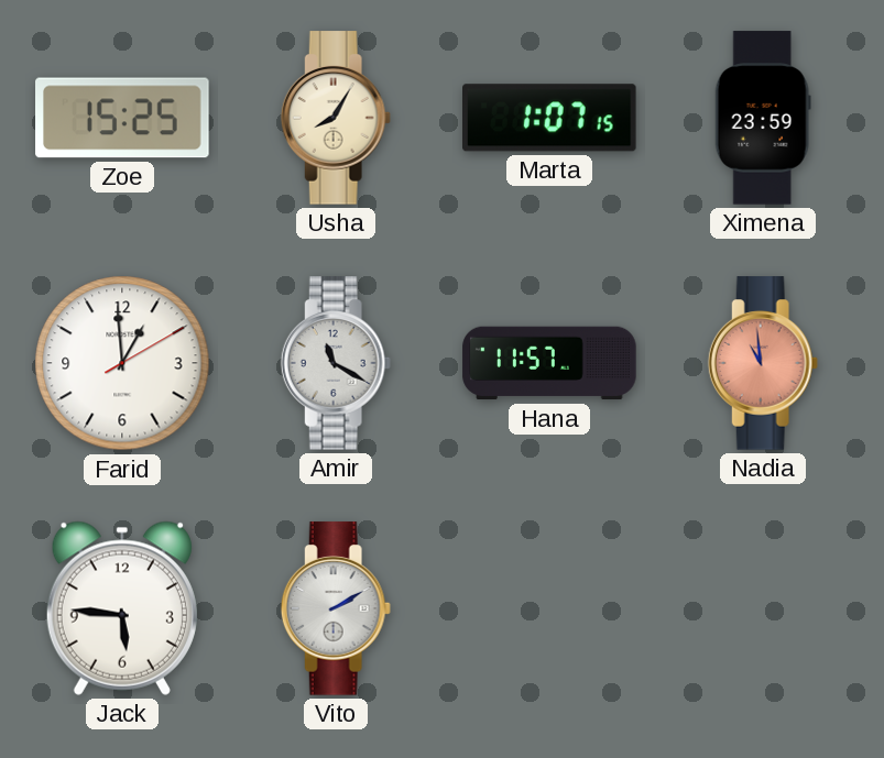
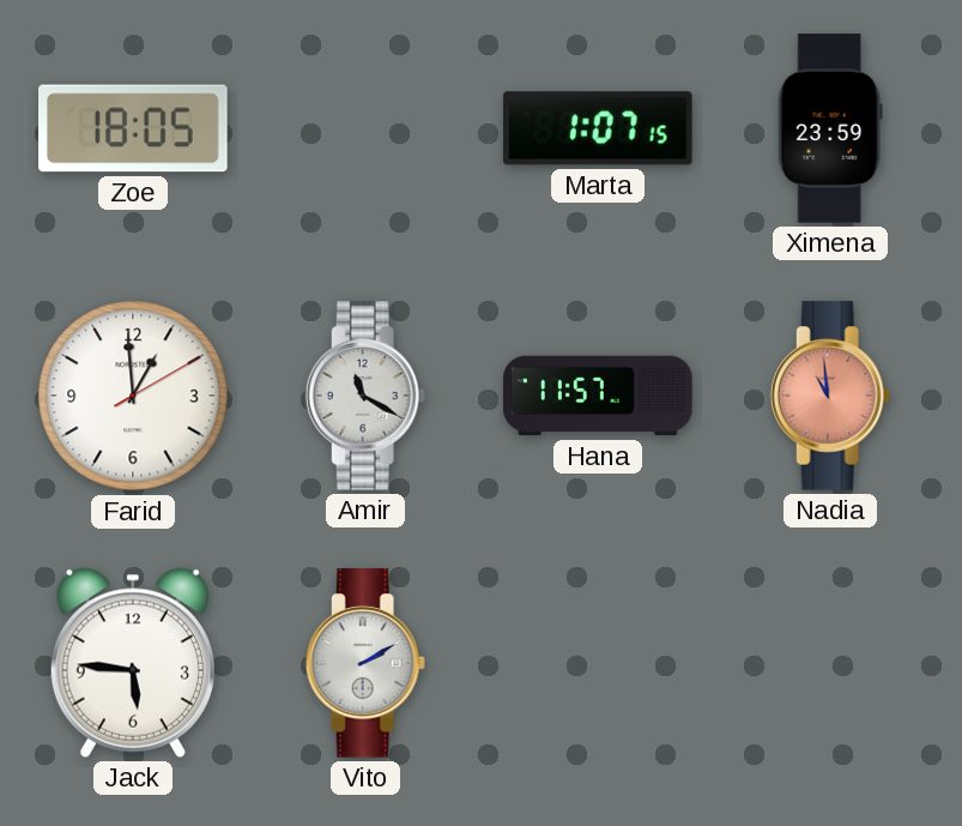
Zoe: 15:25 -> 18:05 (133, 128)
Usha: 8:05 -> none (336, 118)
